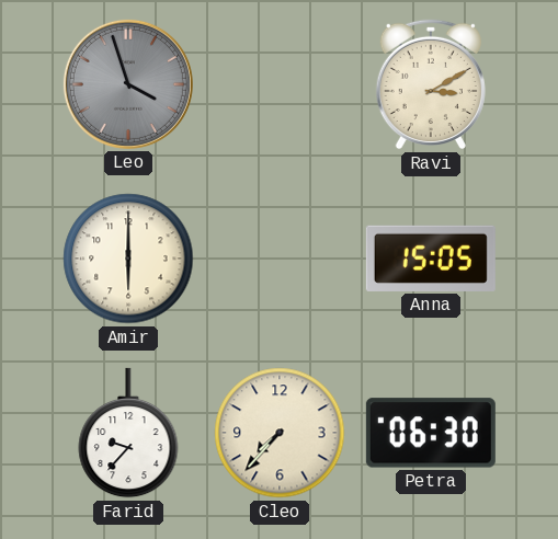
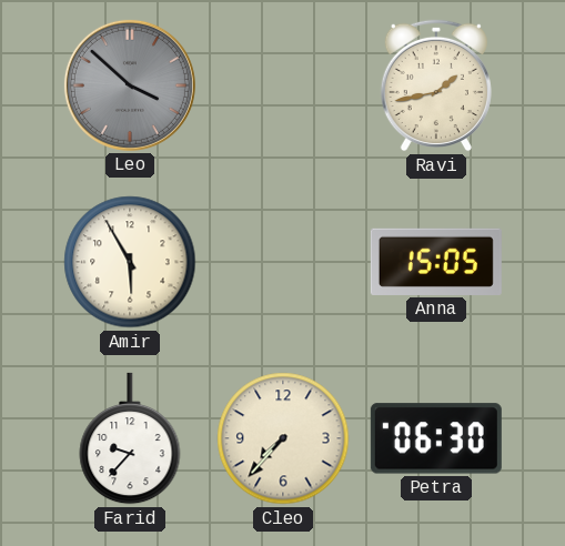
Leo: 3:57 -> 3:52 (130, 85)
Ravi: 3:10 -> 1:43 (436, 85)
Amir: 6:00 -> 5:55 (130, 262)
